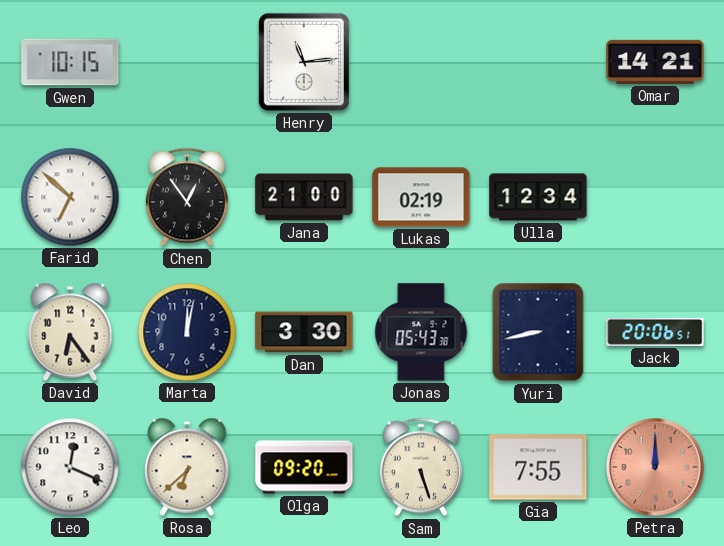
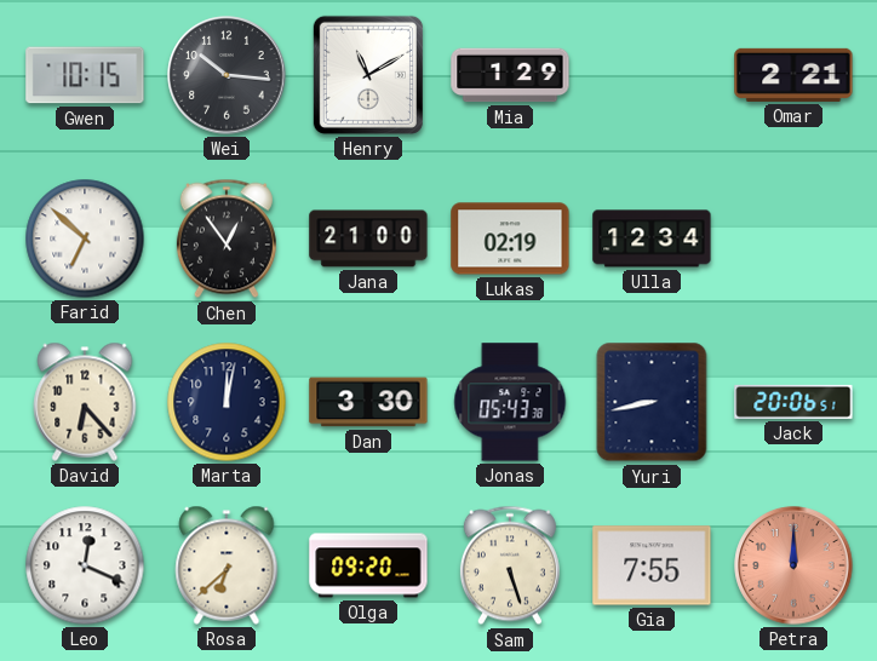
Wei: none -> 10:16 (227, 75)
Henry: 11:14 -> 11:10 (368, 75)
Mia: none -> 1:29 (510, 75)
Omar: 14:21 -> 2:21 (793, 75)
David: 6:24 -> 6:23 (85, 402)
